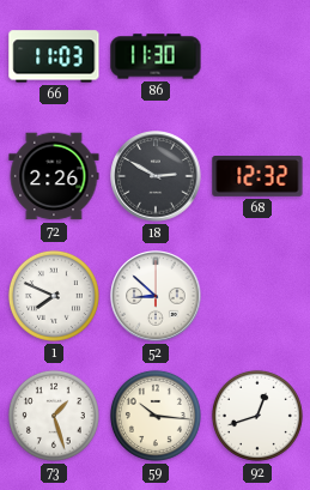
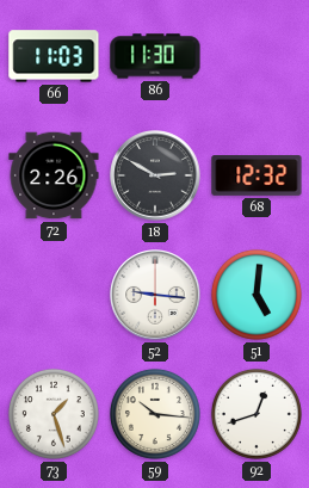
1: 7:49 -> none (54, 296)
52: 8:52 -> 9:16 (155, 295)
51: none -> 5:01 (257, 295)
